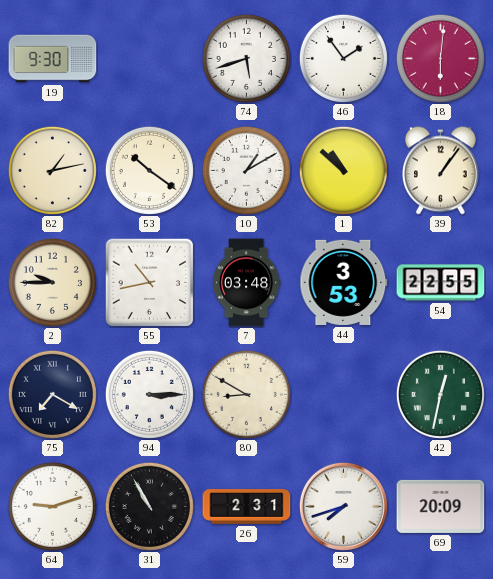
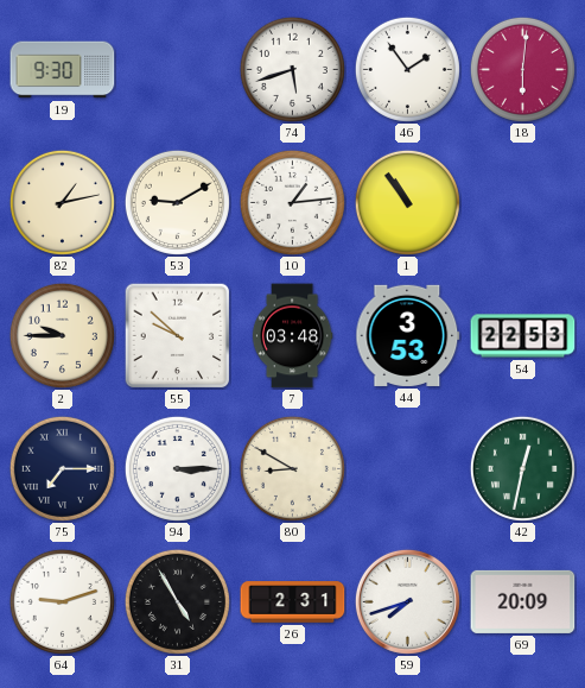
53: 10:21 -> 9:10 (177, 202)
10: 1:10 -> 1:14 (292, 202)
1: 10:52 -> 10:54 (407, 202)
39: 1:06 -> none (441, 171)
55: 10:43 -> 9:52 (177, 335)
54: 22:55 -> 22:53 (523, 336)
75: 7:20 -> 7:15 (62, 468)
31: 10:55 -> 4:55 (177, 601)
